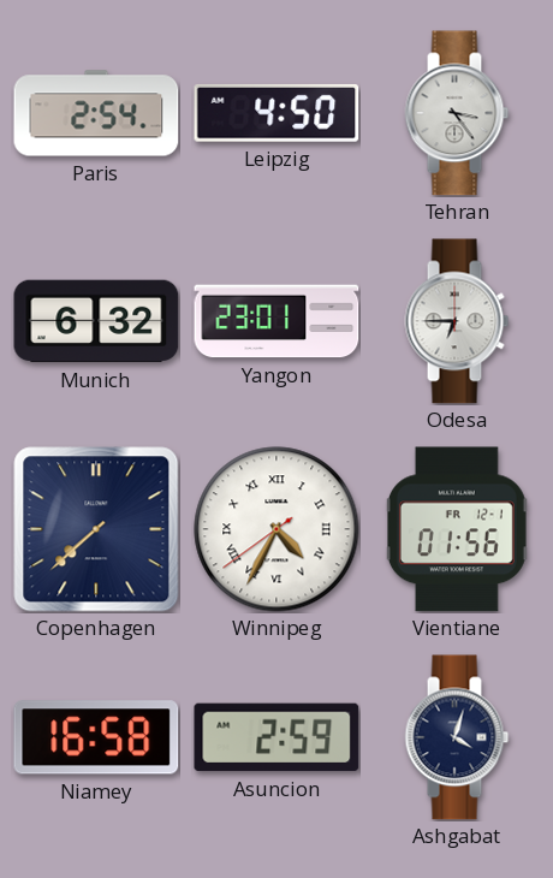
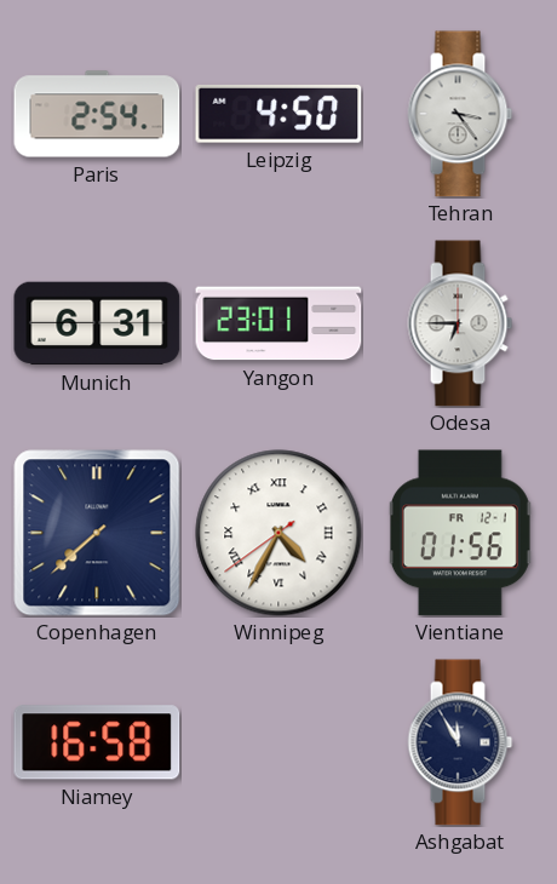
Munich: 6:32 -> 6:31 (97, 323)
Asuncion: 2:59 -> none (276, 737)
Ashgabat: 4:03 -> 11:55 (460, 742)
